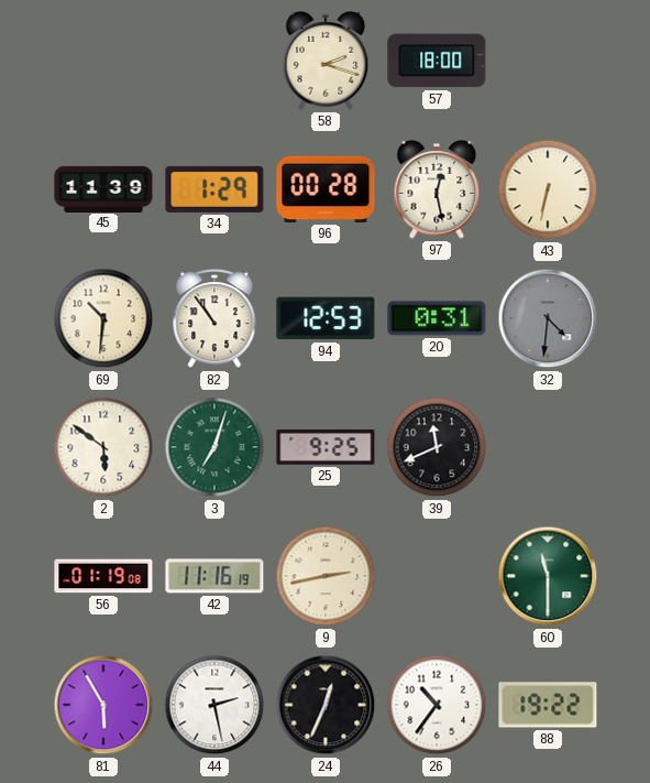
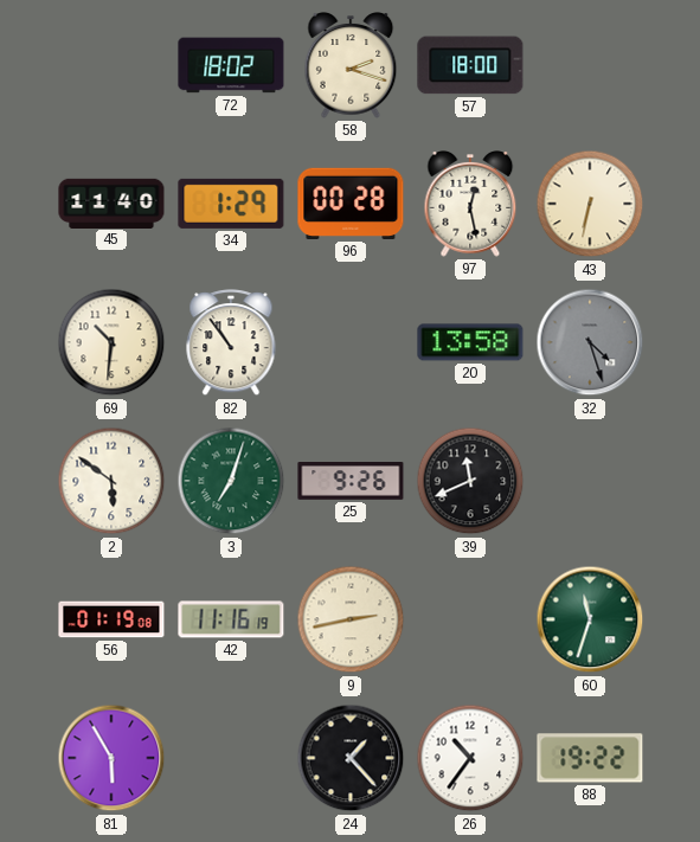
72: none -> 18:02 (231, 65)
45: 11:39 -> 11:40 (111, 203)
94: 12:53 -> none (326, 318)
20: 0:31 -> 13:58 (470, 342)
32: 4:31 -> 4:27 (590, 342)
25: 9:25 -> 9:26 (351, 482)
60: 11:30 -> 11:33 (590, 619)
44: 2:28 -> none (214, 705)
24: 12:34 -> 1:23 (351, 758)
